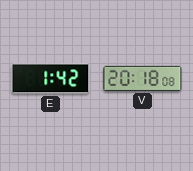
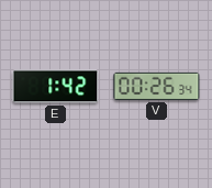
V: 20:18 -> 00:26 (157, 86)
